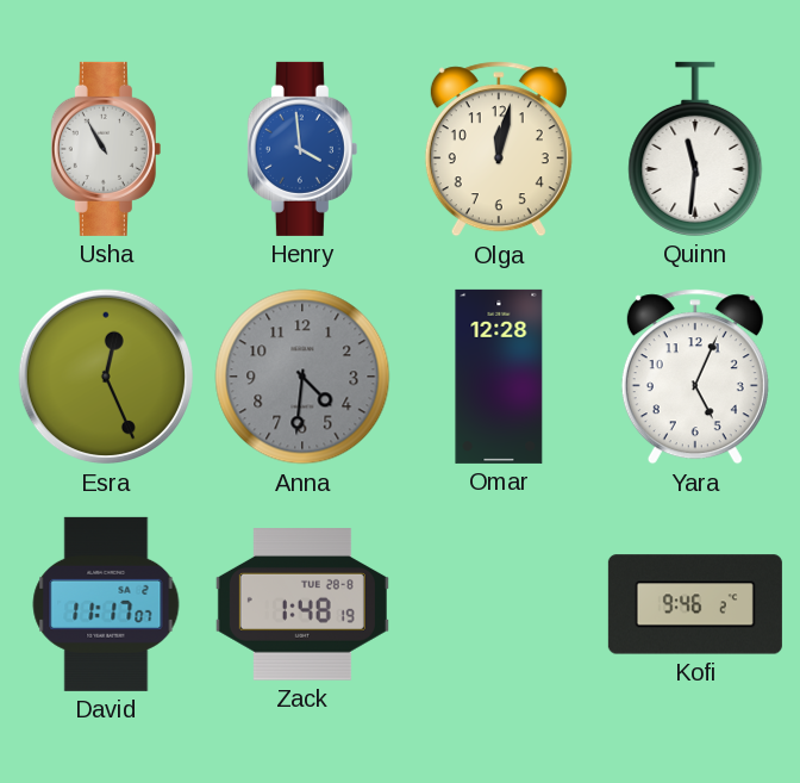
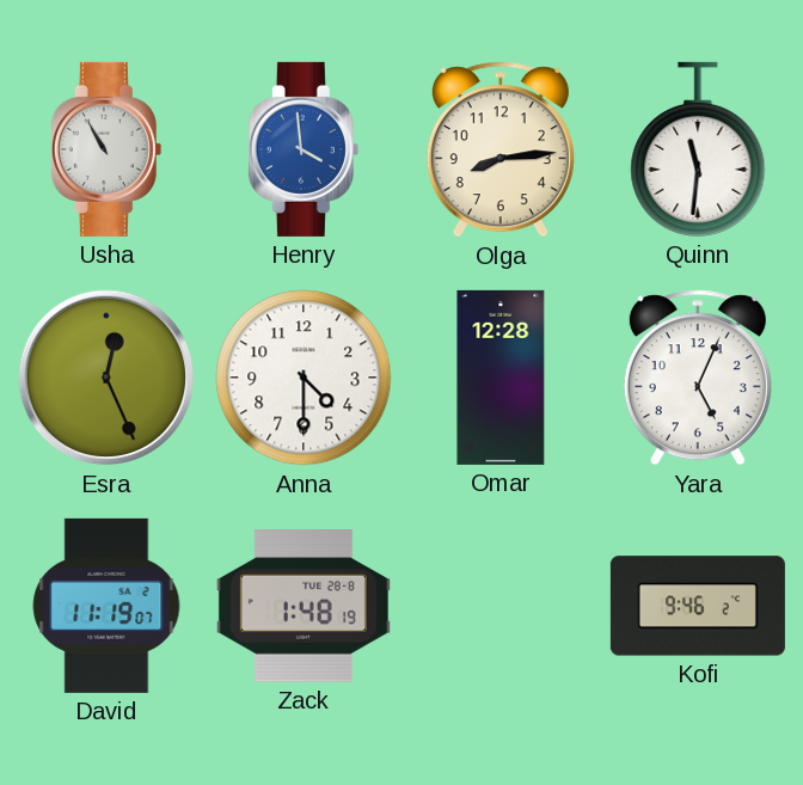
Olga: 12:02 -> 8:14 (501, 149)
Anna: 4:31 -> 4:30 (304, 378)
Anna dial: grey -> white (304, 378)
David: 11:17 -> 11:19 (106, 606)
